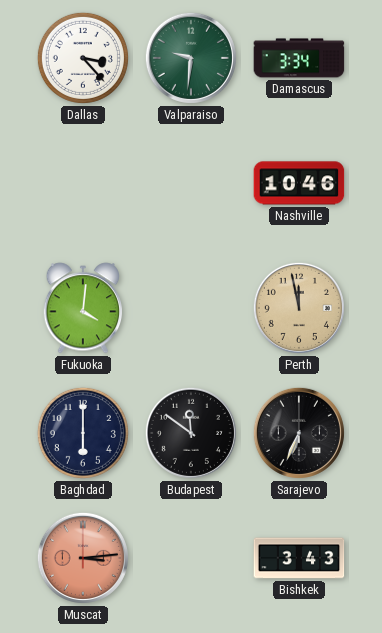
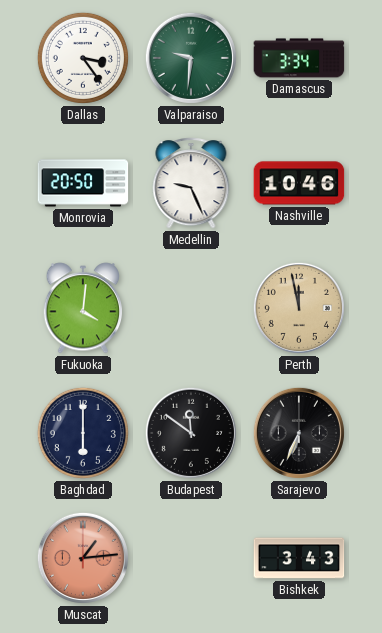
Dallas: 3:23 -> 3:24 (83, 58)
Monrovia: none -> 20:50 (83, 183)
Medellin: none -> 9:26 (191, 183)
Muscat: 3:14 -> 1:14 (83, 558)
